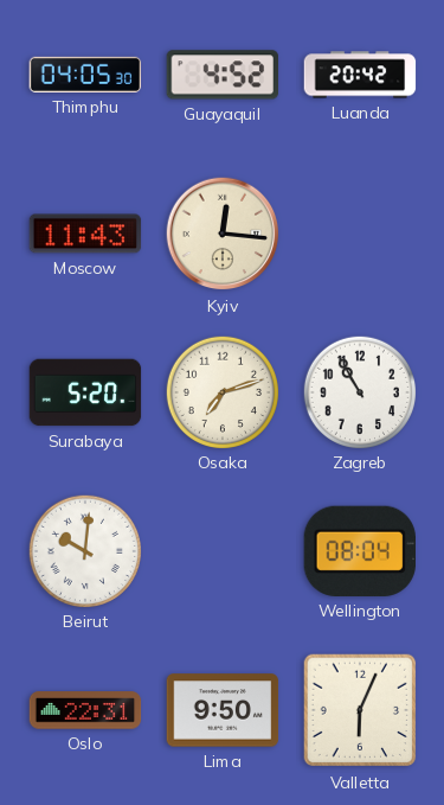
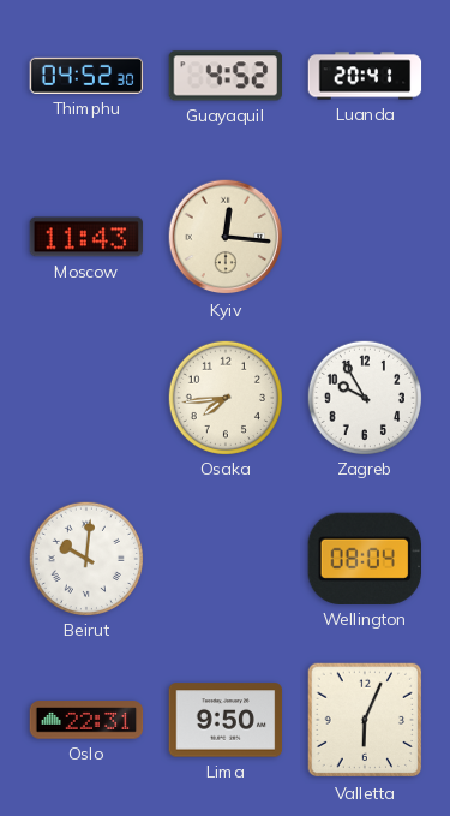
Thimphu: 04:05 -> 04:52 (86, 76)
Luanda: 20:42 -> 20:41 (365, 76)
Surabaya: 5:20 -> none (85, 392)
Osaka: 7:12 -> 7:44 (224, 397)
Zagreb: 10:55 -> 9:55 (364, 397)
